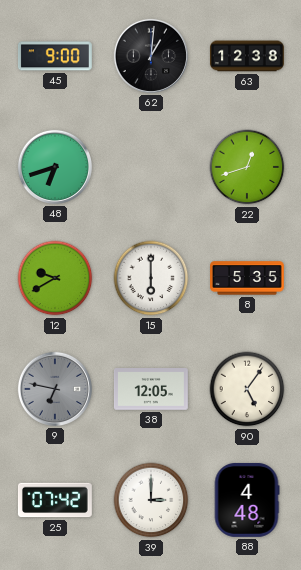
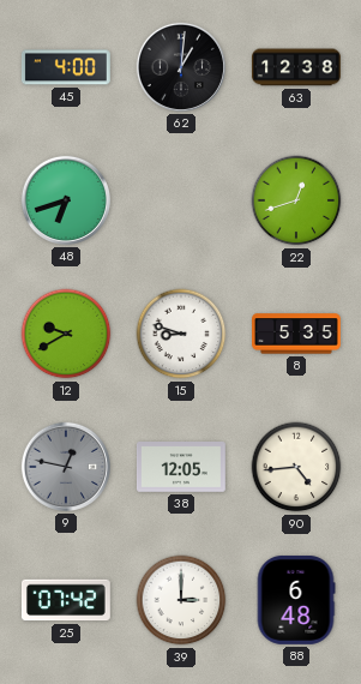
45: 9:00 -> 4:00 (66, 67)
15: 6:00 -> 8:48 (181, 334)
9: 6:47 -> 12:47 (66, 467)
90: 5:06 -> 4:44 (296, 467)
88: 4:48 -> 6:48 (296, 600)
